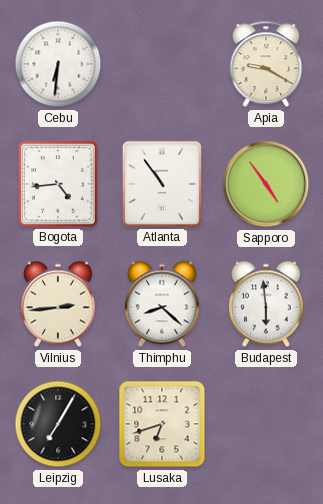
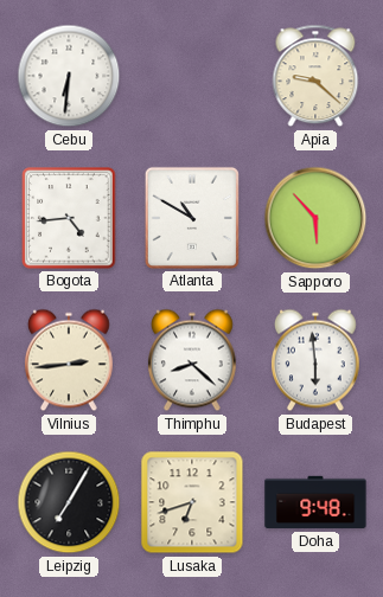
Apia: 9:20 -> 9:22 (315, 76)
Atlanta: 10:54 -> 10:50 (192, 218)
Sapporo: 4:54 -> 5:53 (315, 218)
Doha: none -> 9:48 (315, 502)
